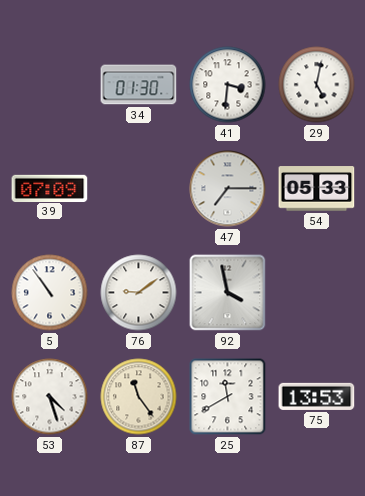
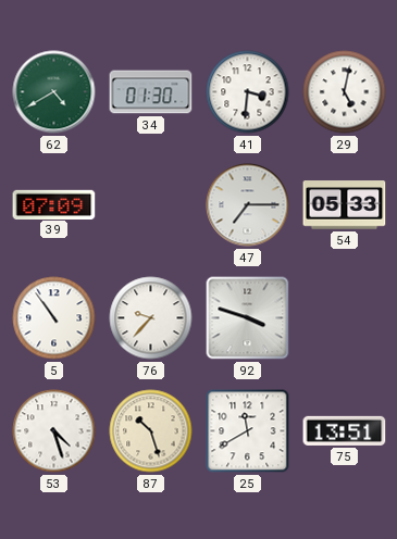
62: none -> 4:40 (54, 92)
76: 9:09 -> 9:37 (151, 318)
92: 3:58 -> 3:48 (248, 318)
87: 11:24 -> 10:27 (151, 431)
75: 13:53 -> 13:51 (345, 430)
